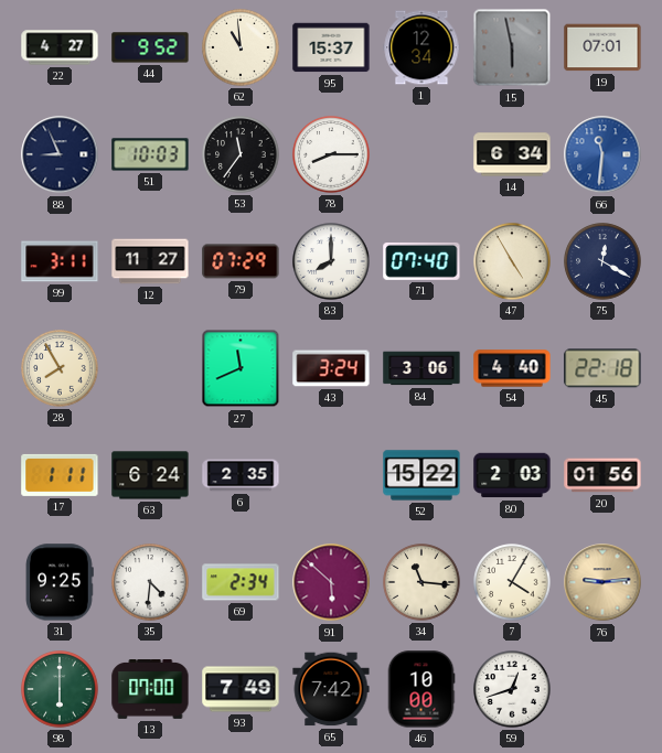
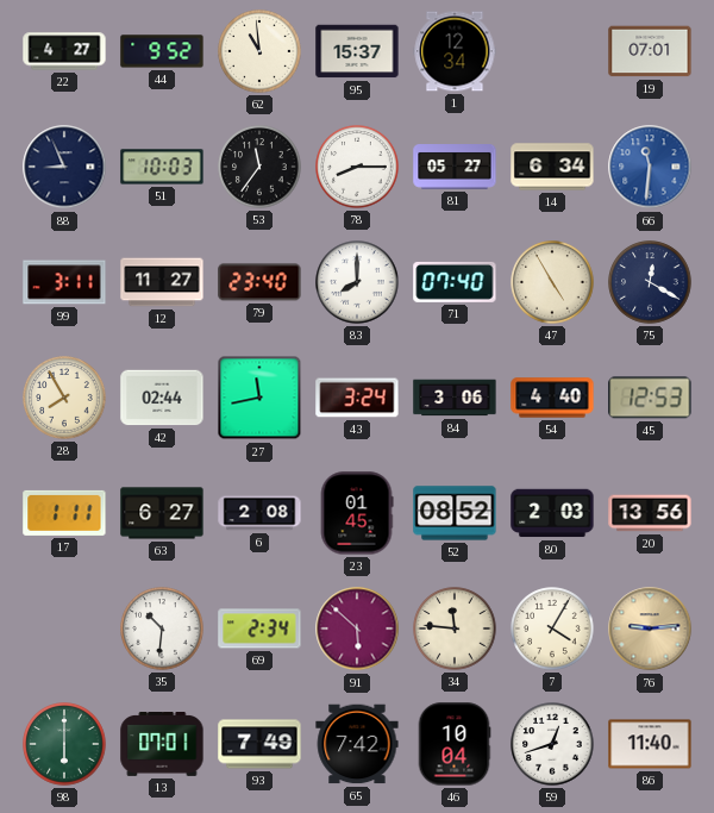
15: 5:58 -> none (512, 47)
81: none -> 05:27 (455, 168)
79: 07:29 -> 23:40 (259, 282)
42: none -> 02:44 (162, 398)
27: 11:41 -> 11:43 (259, 398)
45: 22:18 -> 12:53 (650, 398)
63: 6:24 -> 6:27 (162, 513)
6: 2:35 -> 2:08 (259, 513)
23: none -> 01:45 (357, 513)
52: 15:22 -> 08:52 (455, 513)
20: 01:56 -> 13:56 (650, 513)
31: 9:25 -> none (61, 582)
35: 4:31 -> 10:31 (162, 628)
34: 11:16 -> 11:46 (455, 628)
13: 07:00 -> 07:01 (162, 745)
46: 10:00 -> 10:04 (455, 744)
86: none -> 11:40 (650, 744)
